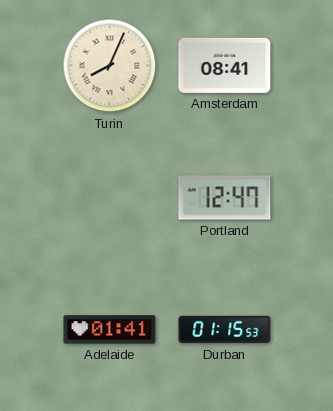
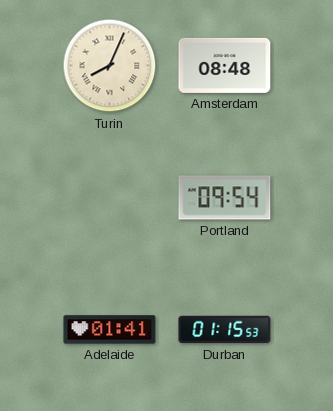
Amsterdam: 08:41 -> 08:48 (225, 65)
Portland: 12:47 -> 09:54 (225, 198)
